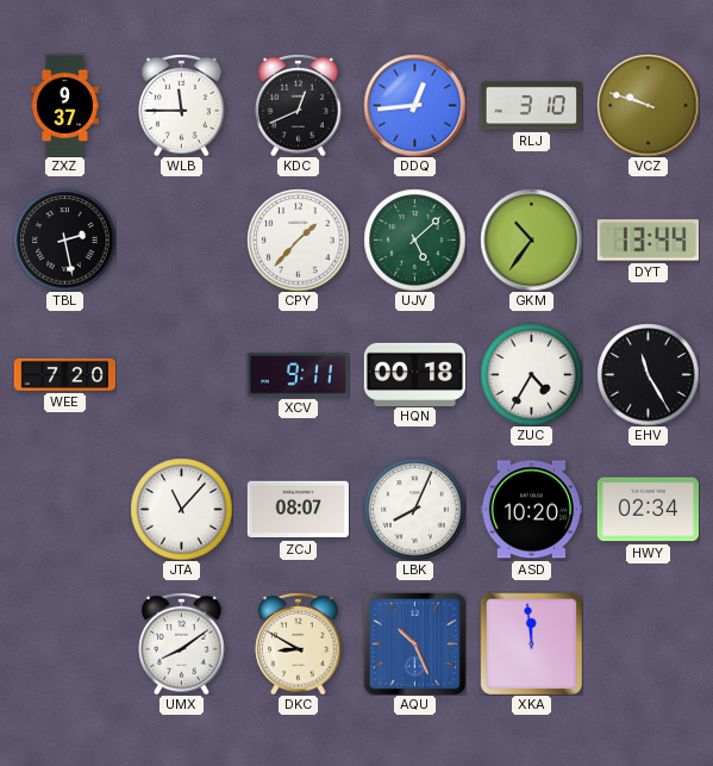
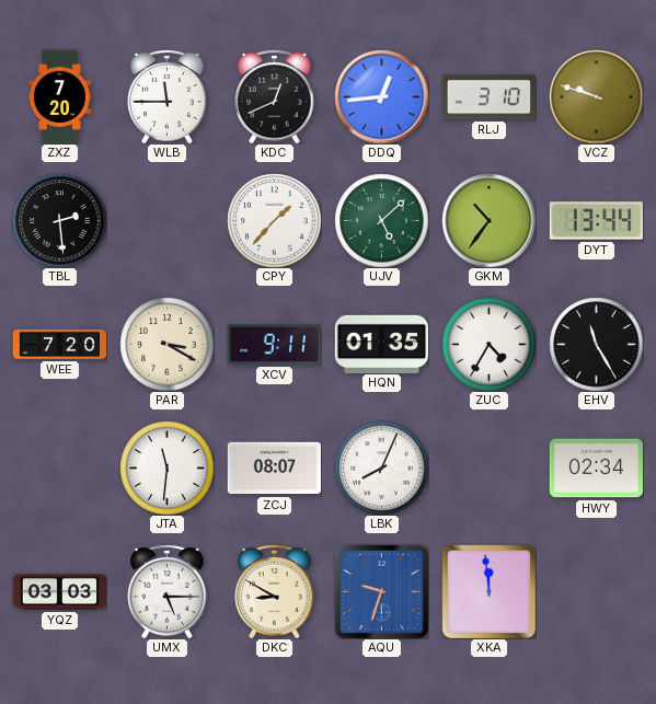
ZXZ: 9:37 -> 7:20 (59, 96)
TBL: 2:28 -> 2:29 (59, 220)
PAR: none -> 3:20 (166, 344)
HQN: 00:18 -> 01:35 (381, 344)
JTA: 11:07 -> 11:31 (166, 468)
ASD: 10:20 -> none (531, 510)
YQZ: none -> 03:03 (59, 592)
UMX: 8:09 -> 5:15 (168, 591)
AQU: 10:26 -> 9:33 (381, 591)
